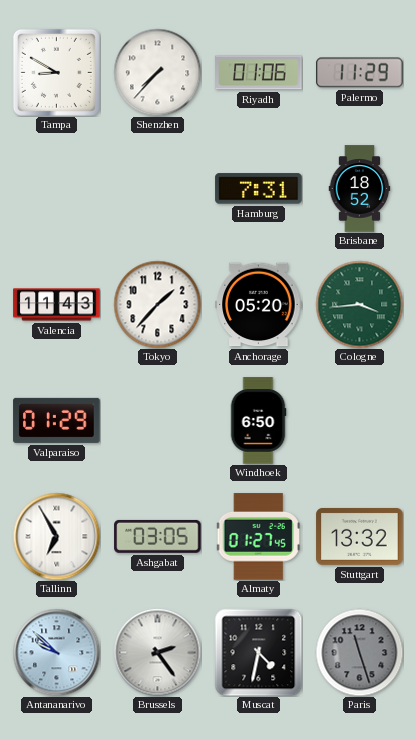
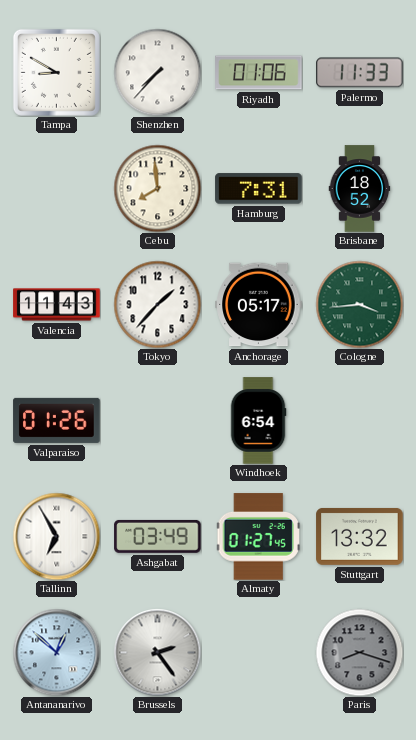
Palermo: 11:29 -> 11:33 (360, 73)
Cebu: none -> 7:59 (157, 188)
Anchorage: 05:20 -> 05:17 (259, 305)
Valparaiso: 01:29 -> 01:26 (57, 420)
Windhoek: 6:50 -> 6:54 (258, 421)
Ashgabat: 03:05 -> 03:49 (158, 536)
Antananarivo: 9:52 -> 12:52 (56, 652)
Muscat: 4:32 -> none (258, 652)
Paris: 11:27 -> 8:18 (359, 652)
